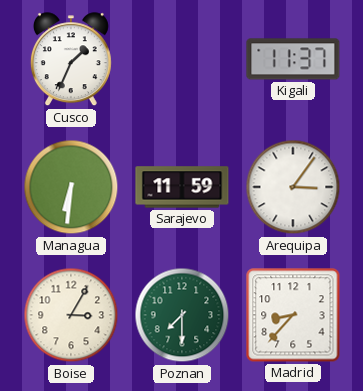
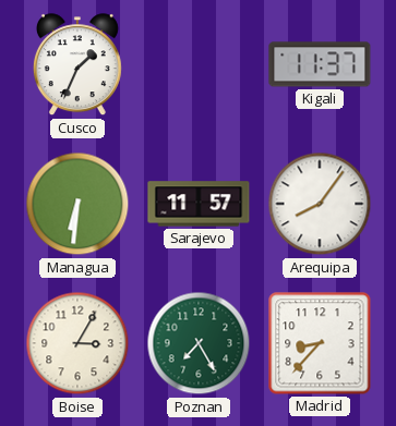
Sarajevo: 11:59 -> 11:57 (199, 204)
Arequipa: 3:06 -> 8:06 (320, 204)
Poznan: 7:30 -> 7:25 (199, 343)
